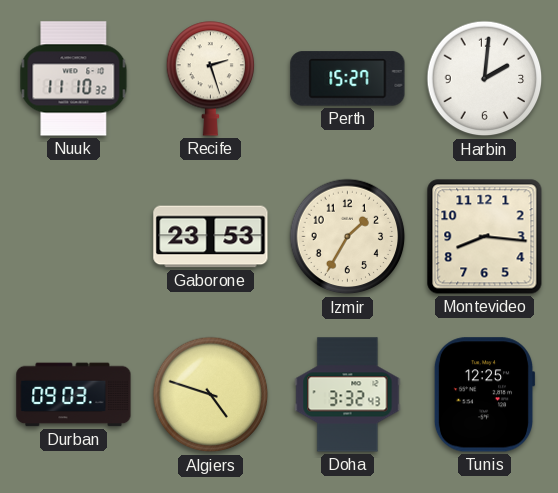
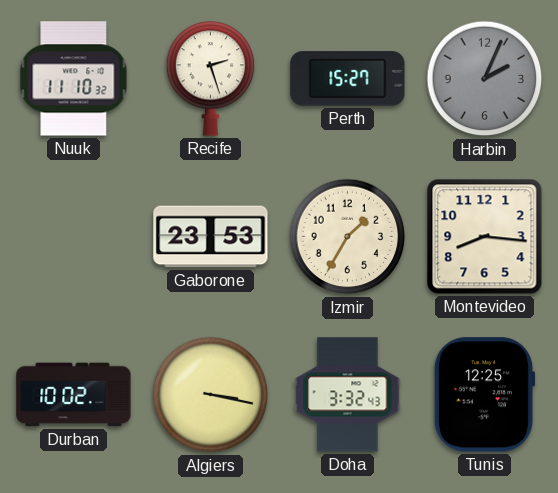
Harbin: 2:01 -> 2:04 (485, 79)
Harbin dial: white -> grey (485, 79)
Durban: 09:03 -> 10:02 (74, 395)
Algiers: 4:48 -> 3:17 (211, 395)
